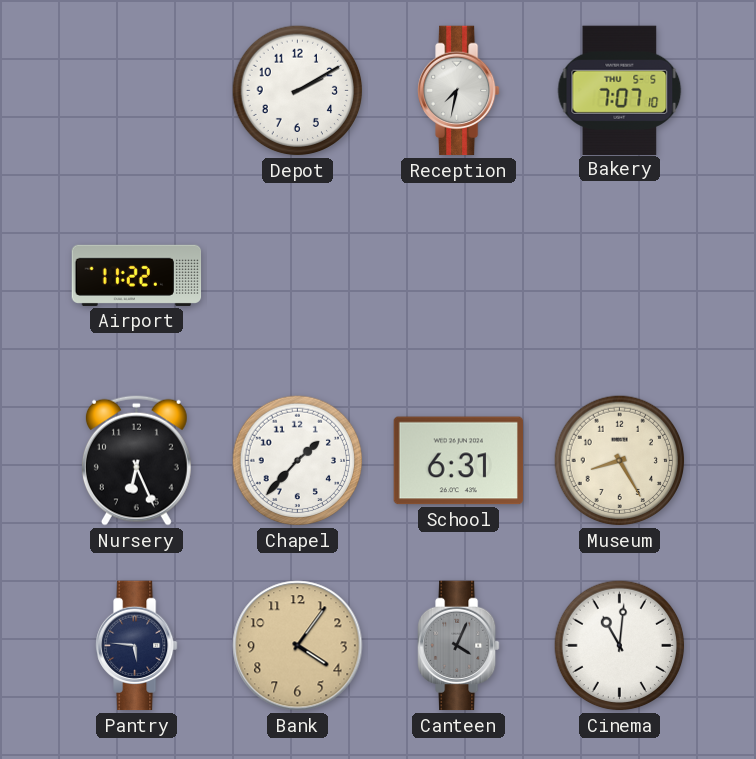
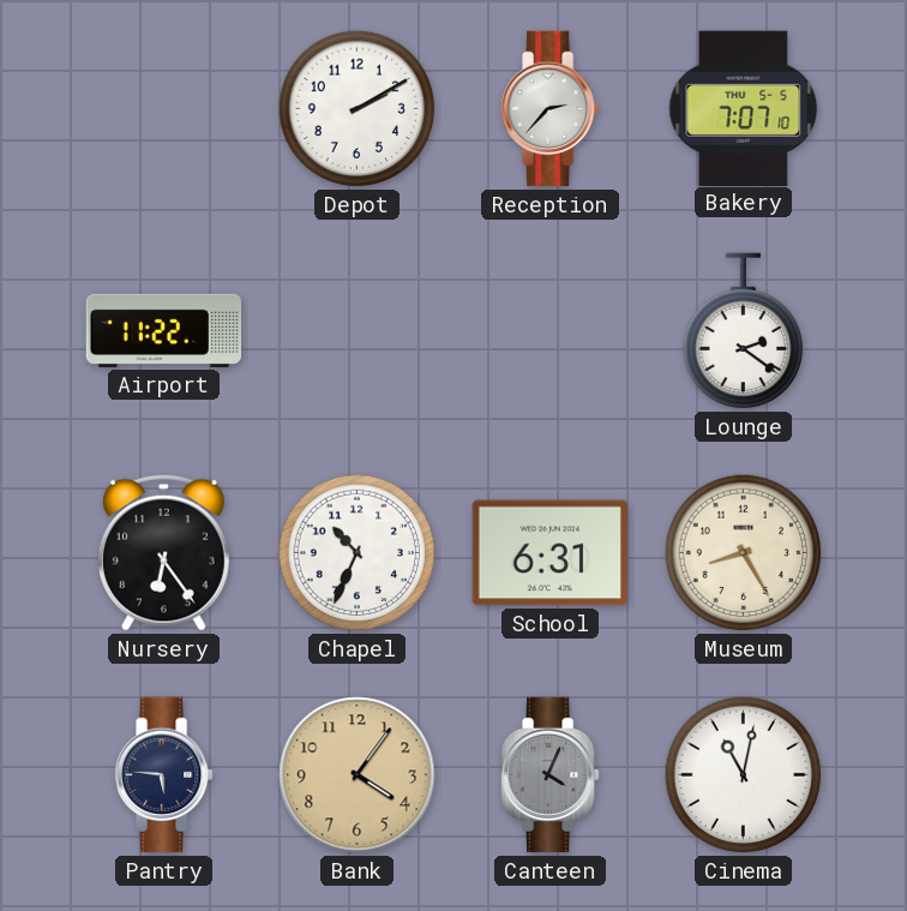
Reception: 7:32 -> 2:37 (551, 109)
Lounge: none -> 2:21 (743, 331)
Nursery: 6:26 -> 6:24 (163, 552)
Chapel: 1:37 -> 10:34 (358, 553)
Cinema: 11:01 -> 11:02 (744, 775)
